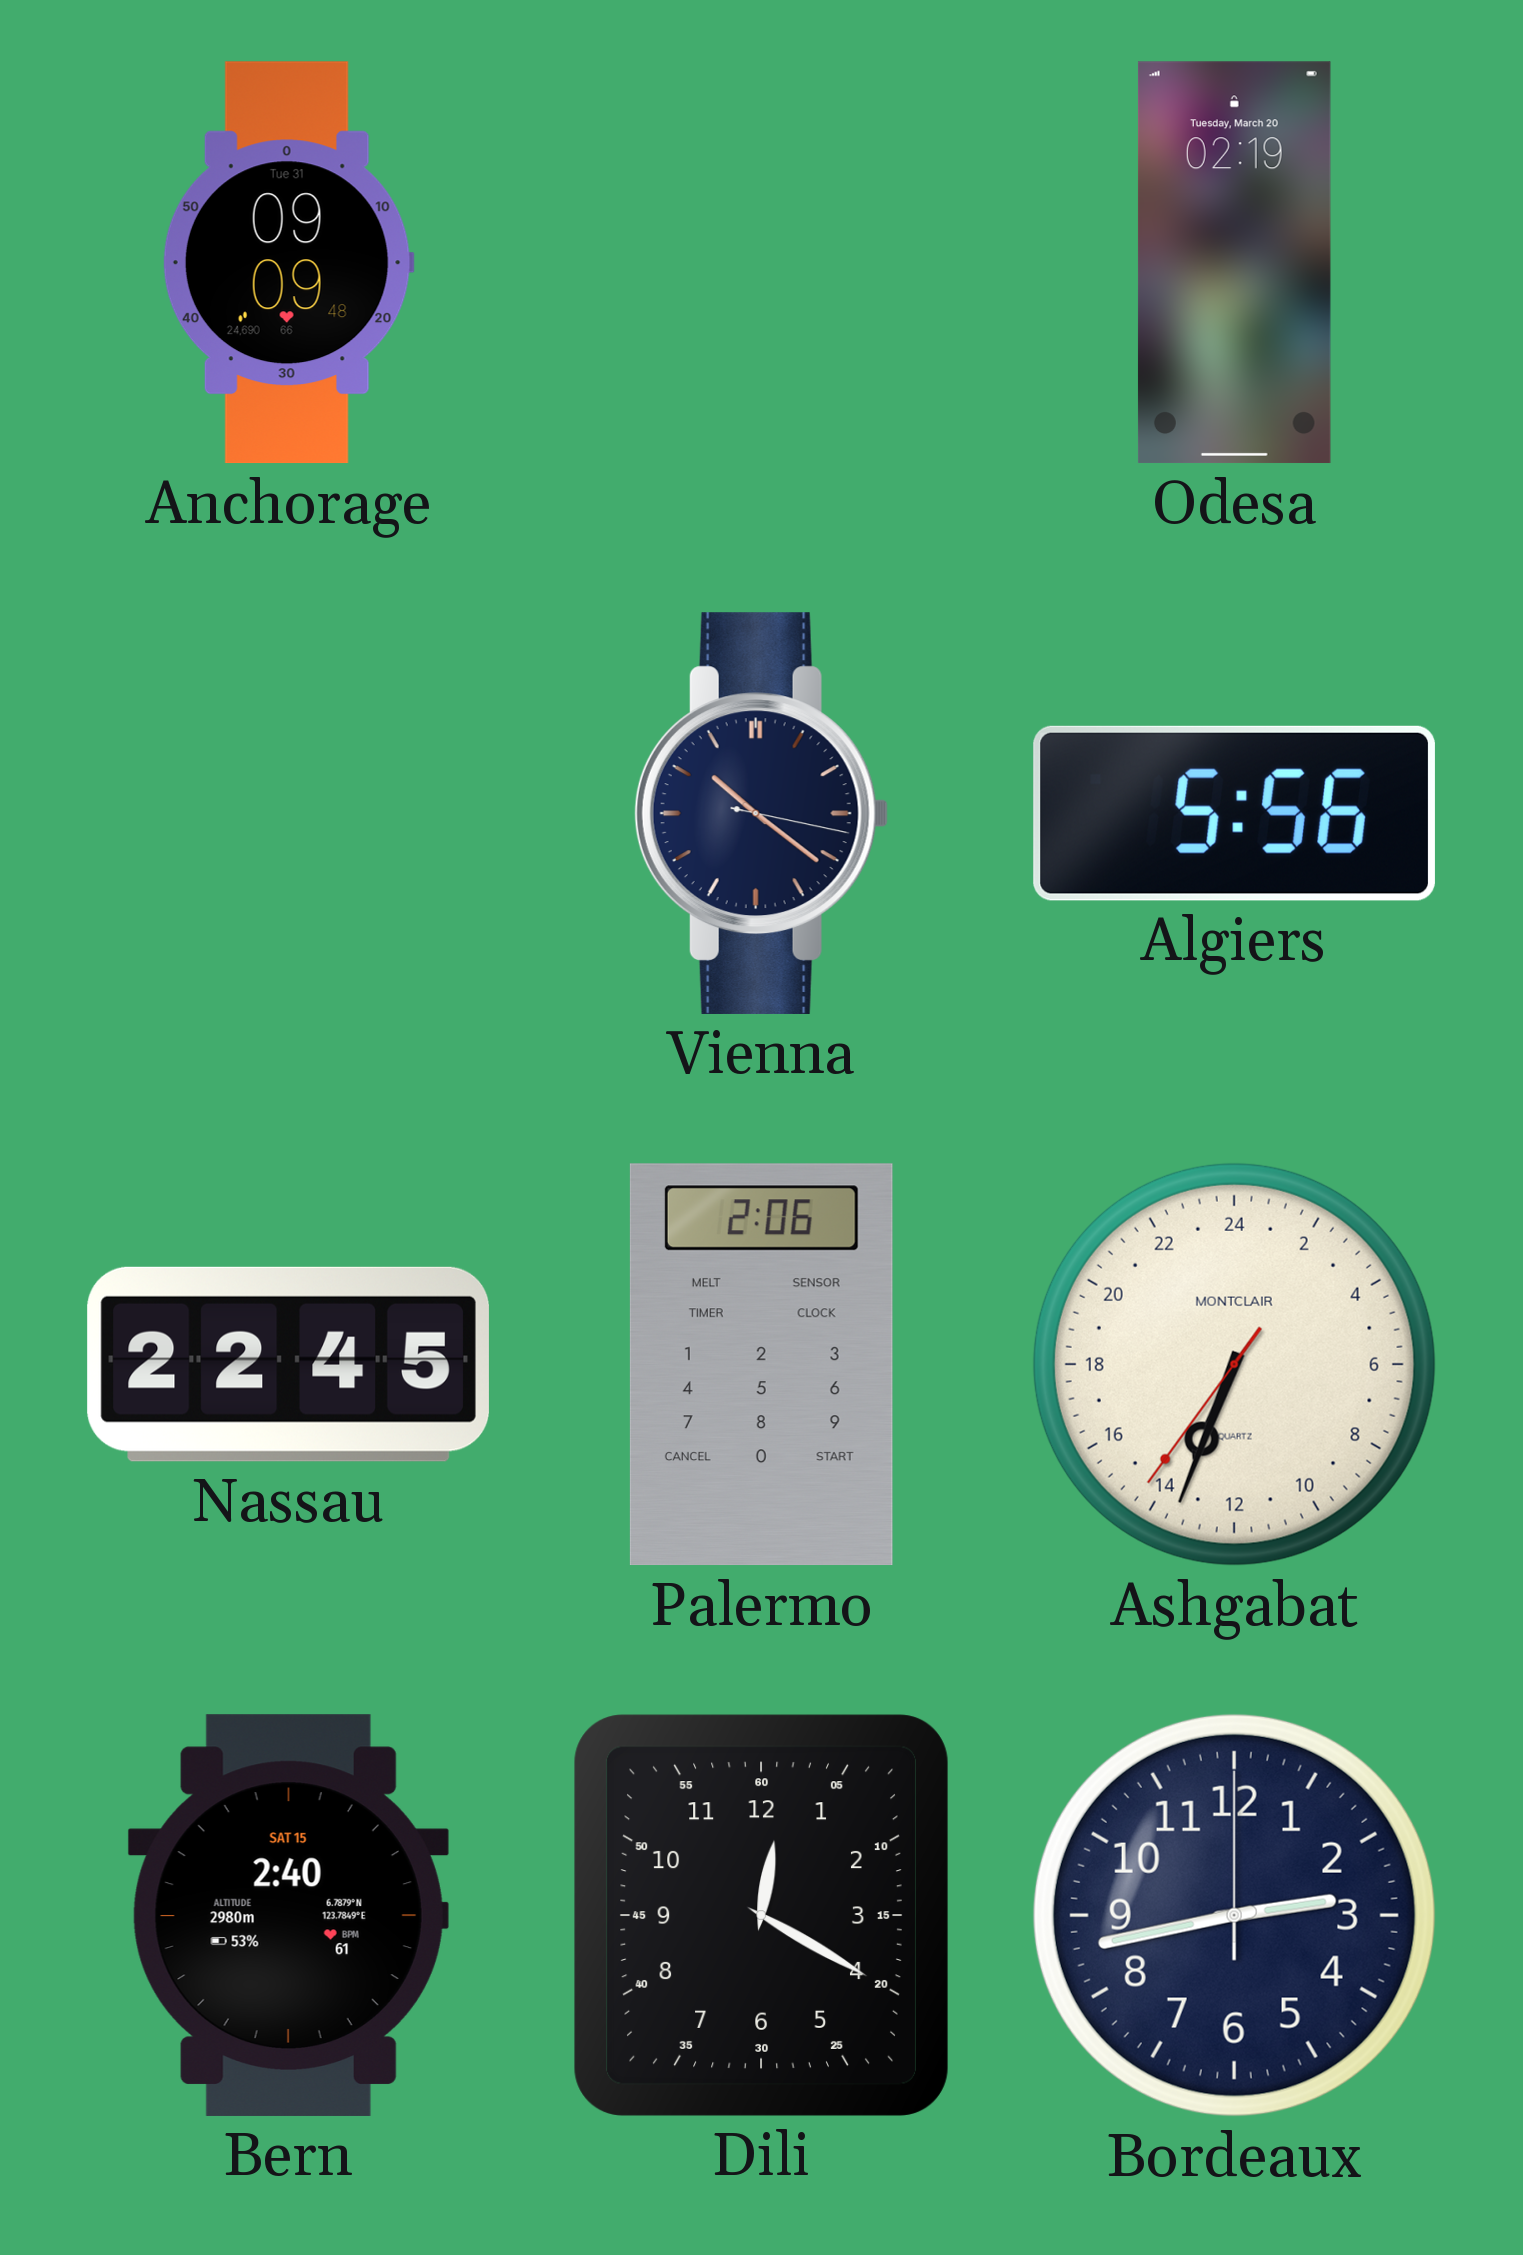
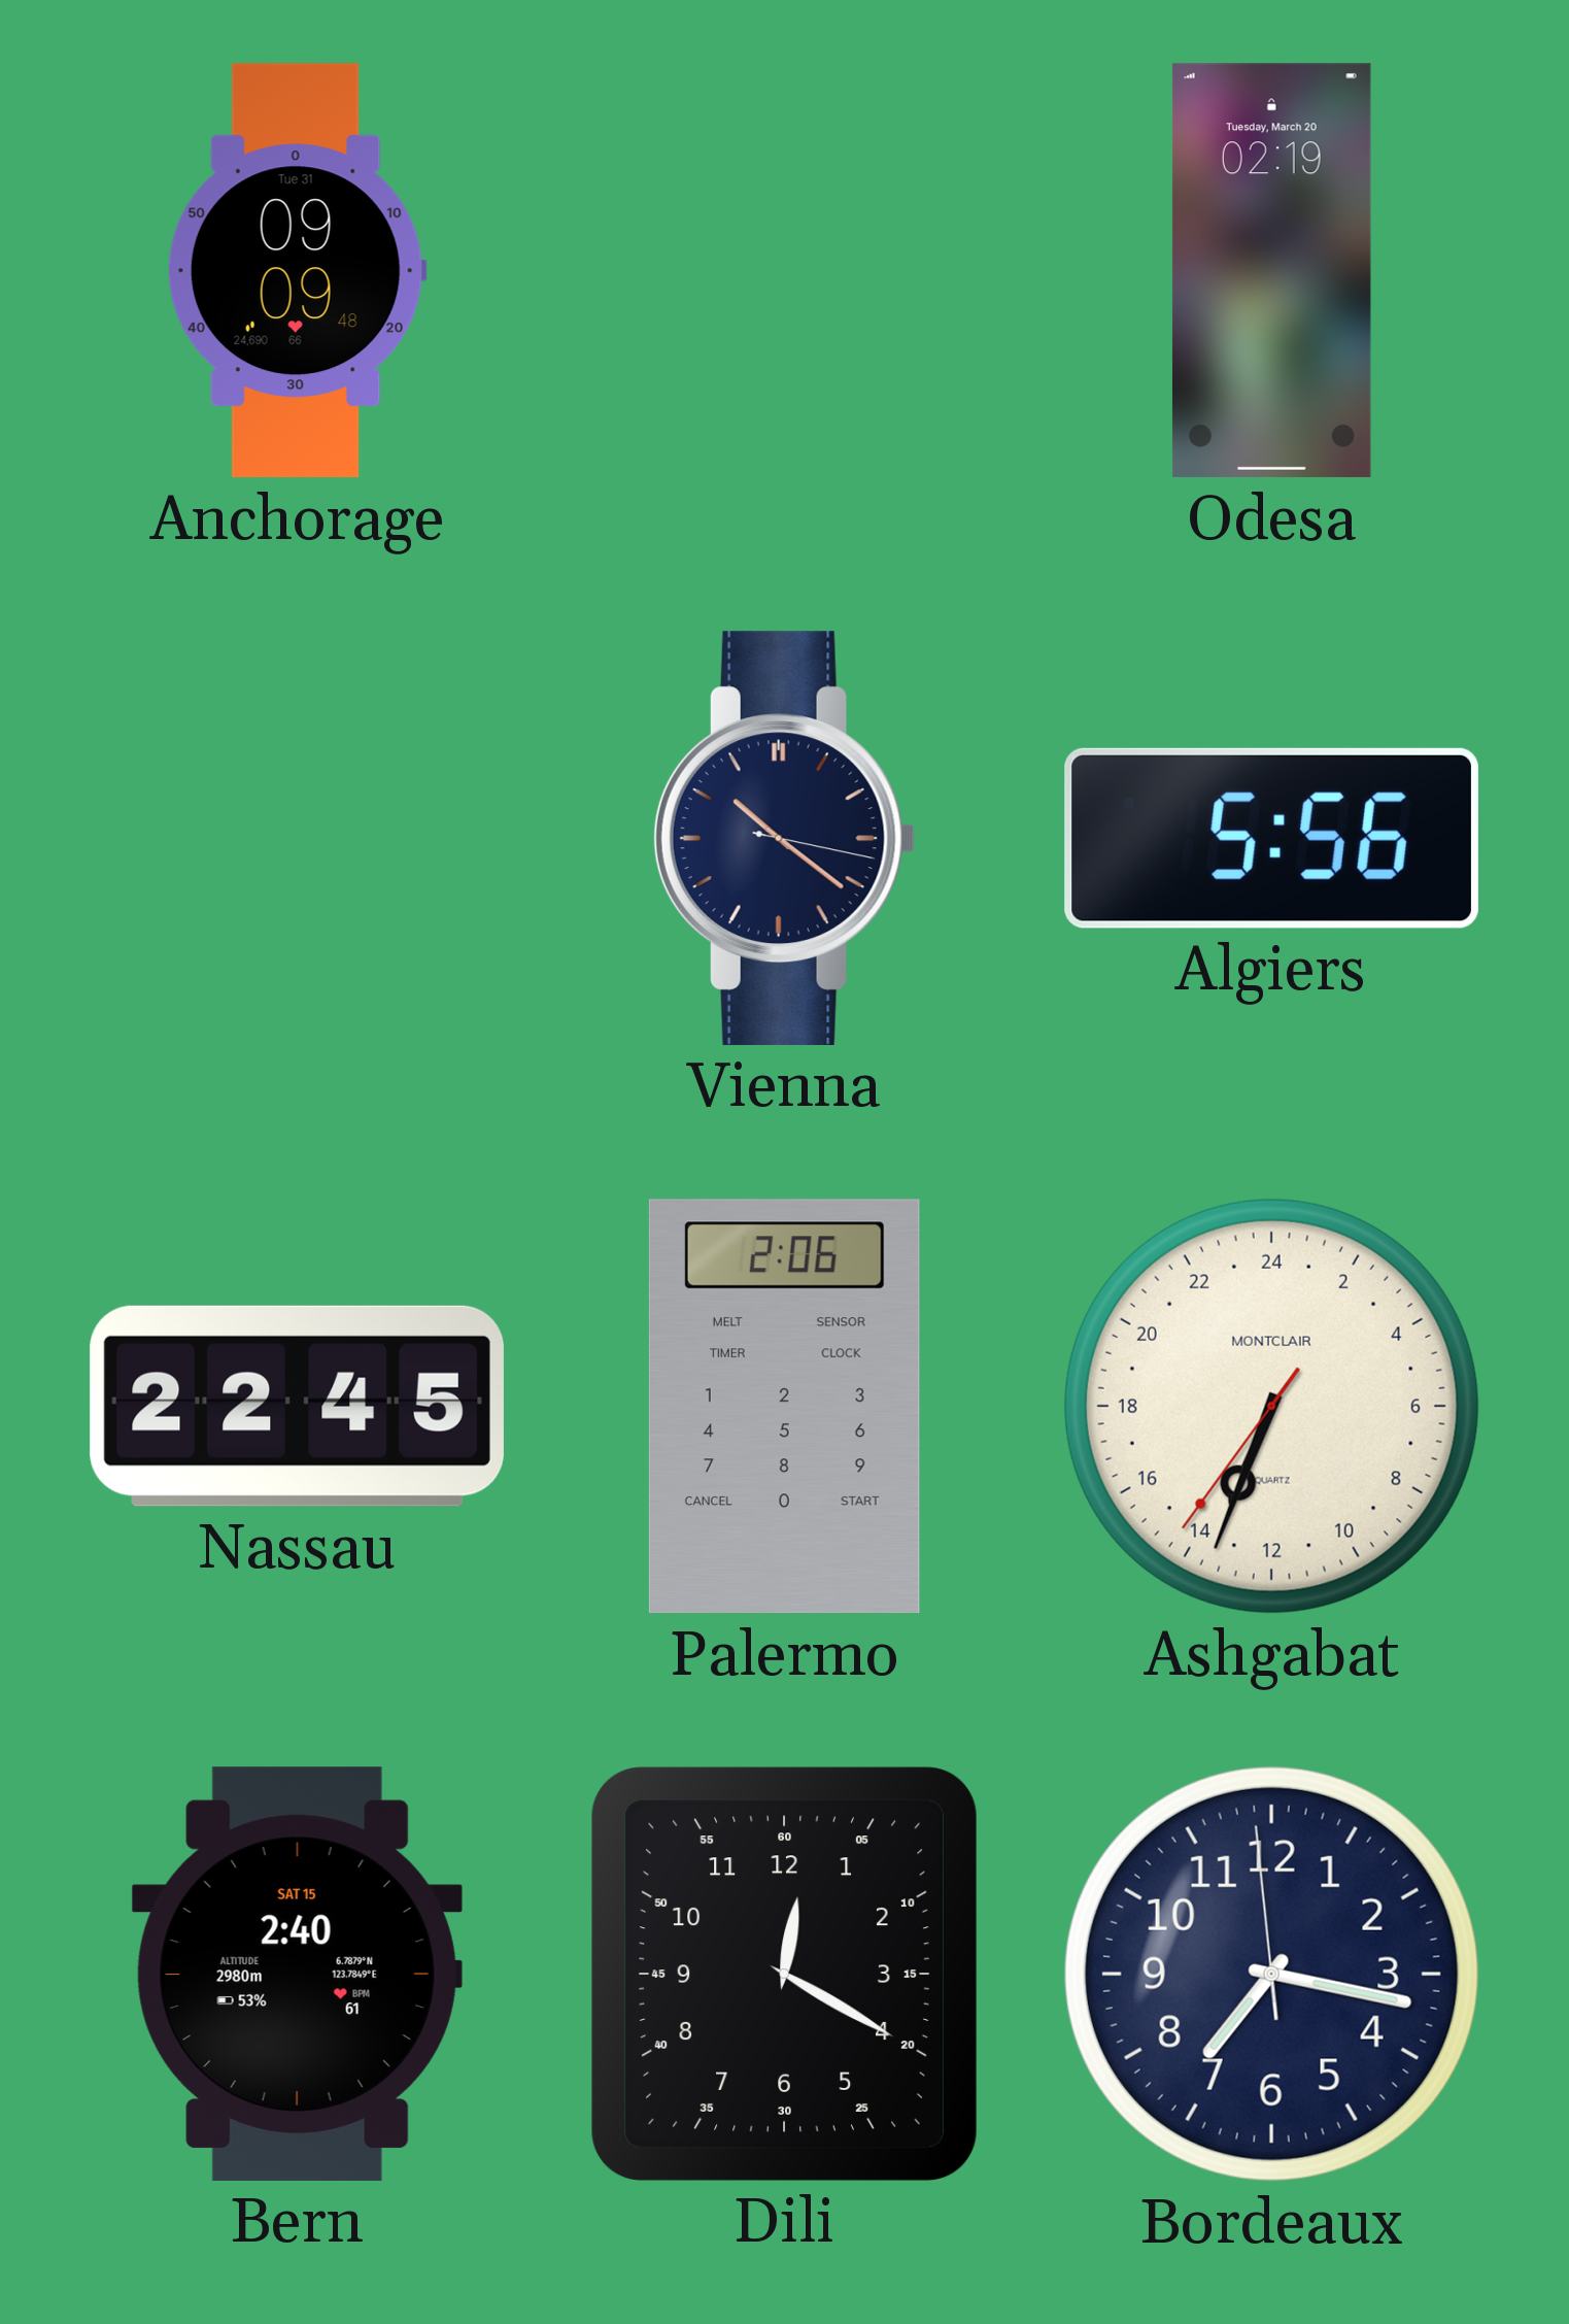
Bordeaux: 2:43 -> 7:16 (1271, 1974)
